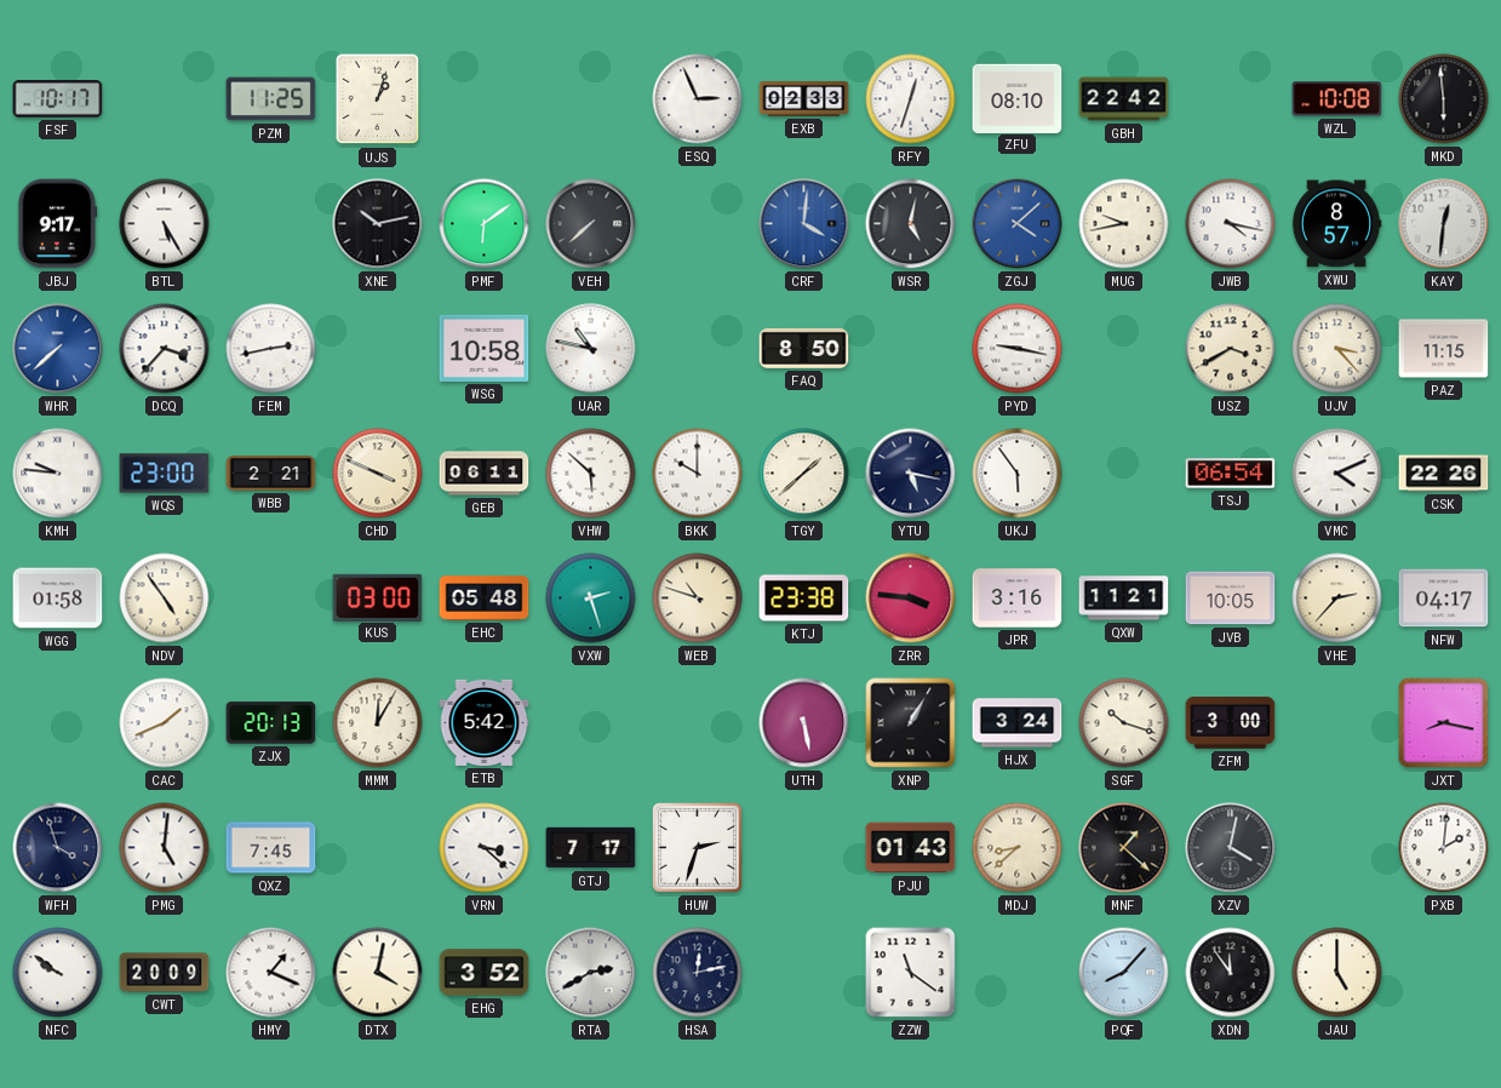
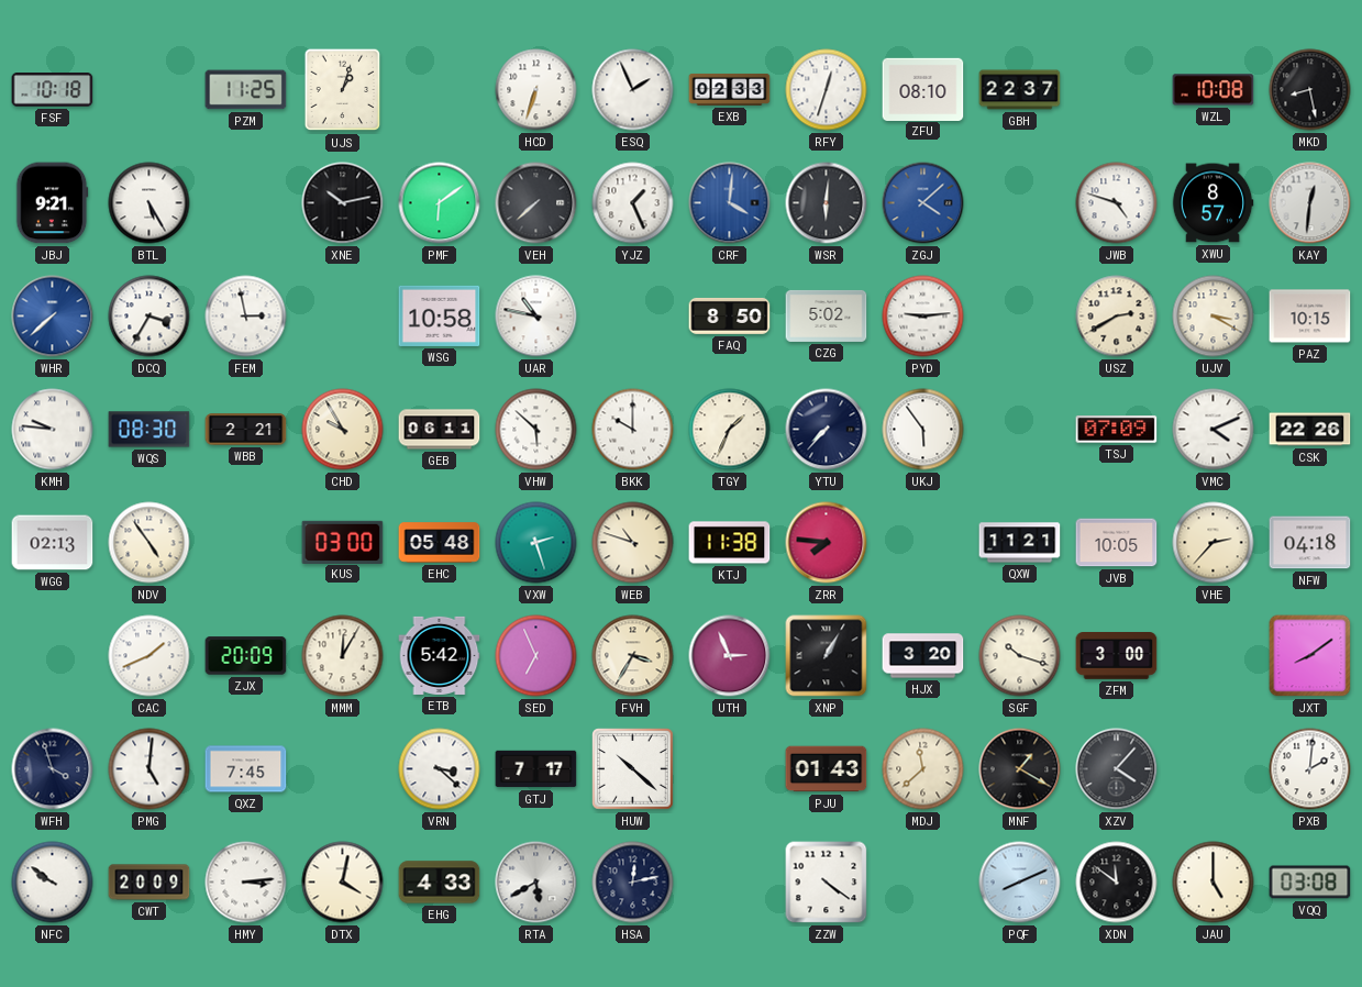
FSF: 10:17 -> 10:18 (53, 90)
HCD: none -> 6:33 (536, 90)
ESQ: 2:56 -> 1:56 (633, 90)
GBH: 22:42 -> 22:37 (1020, 90)
MKD: 5:59 -> 8:28 (1310, 90)
JBJ: 9:17 -> 9:21 (53, 203)
YJZ: none -> 1:26 (633, 203)
WSR: 5:02 -> 6:01 (827, 203)
MUG: 9:43 -> none (1124, 224)
JWB: 4:17 -> 4:48 (1117, 203)
DCQ: 3:37 -> 3:35 (150, 317)
FEM: 2:43 -> 2:58 (246, 317)
CZG: none -> 5:02 (827, 315)
PYD: 9:17 -> 9:14 (923, 317)
USZ: 3:40 -> 2:40 (1117, 317)
UJV: 3:23 -> 3:20 (1214, 317)
PAZ: 11:15 -> 10:15 (1310, 317)
WQS: 23:00 -> 08:30 (150, 430)
CHD: 3:49 -> 9:55 (343, 430)
TGY: 1:38 -> 1:34 (730, 430)
YTU: 5:17 -> 7:37 (827, 430)
TSJ: 06:54 -> 07:09 (1117, 430)
WGG: 01:58 -> 02:13 (53, 543)
KTJ: 23:38 -> 11:38 (730, 543)
ZRR: 3:46 -> 7:46 (827, 543)
JPR: 3:16 -> none (1018, 599)
NFW: 04:17 -> 04:18 (1310, 543)
ZJX: 20:13 -> 20:09 (246, 656)
SED: none -> 6:56 (536, 656)
FVH: none -> 3:35 (633, 656)
UTH: 5:28 -> 2:56 (730, 656)
HJX: 3:24 -> 3:20 (923, 656)
JXT: 8:17 -> 8:09 (1310, 656)
HUW: 2:33 -> 10:22 (633, 769)
MDJ: 8:38 -> 11:38 (923, 769)
MNF: 1:22 -> 1:20 (1020, 769)
XZV: 4:02 -> 4:07 (1117, 769)
HMY: 1:19 -> 3:14 (246, 883)
EHG: 3:52 -> 4:33 (440, 883)
RTA: 2:40 -> 5:40 (536, 883)
ZZW: 11:21 -> 4:21 (827, 883)
PQF: 8:07 -> 8:11 (1020, 883)
XDN: 11:54 -> 11:51 (1117, 883)
VQQ: none -> 03:08 (1310, 883)
